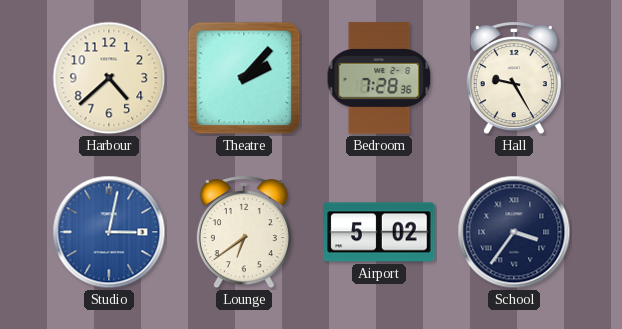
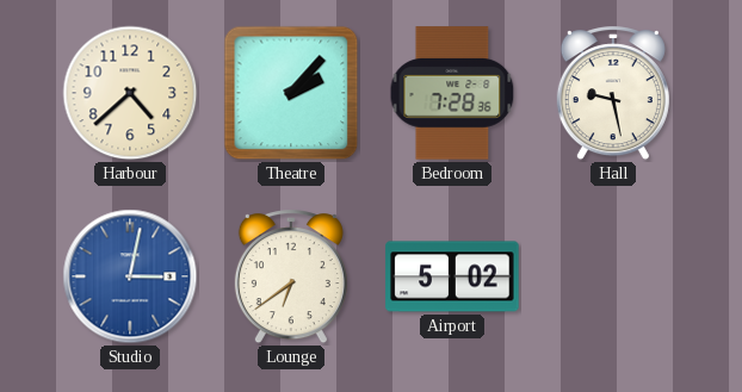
Hall: 9:25 -> 9:28 (613, 94)
School: 3:36 -> none (514, 232)
